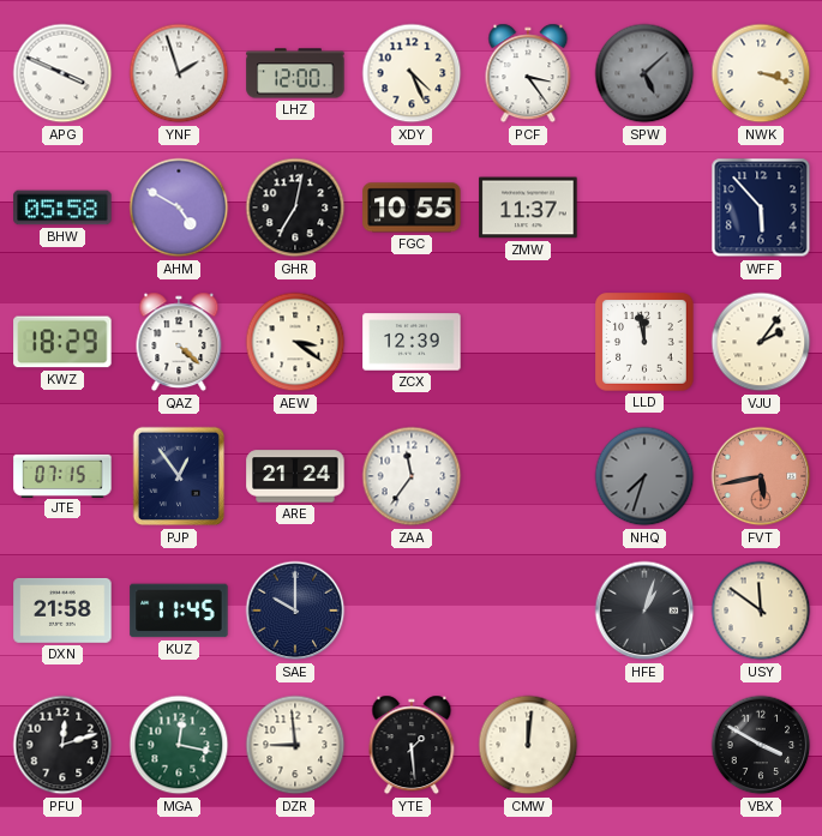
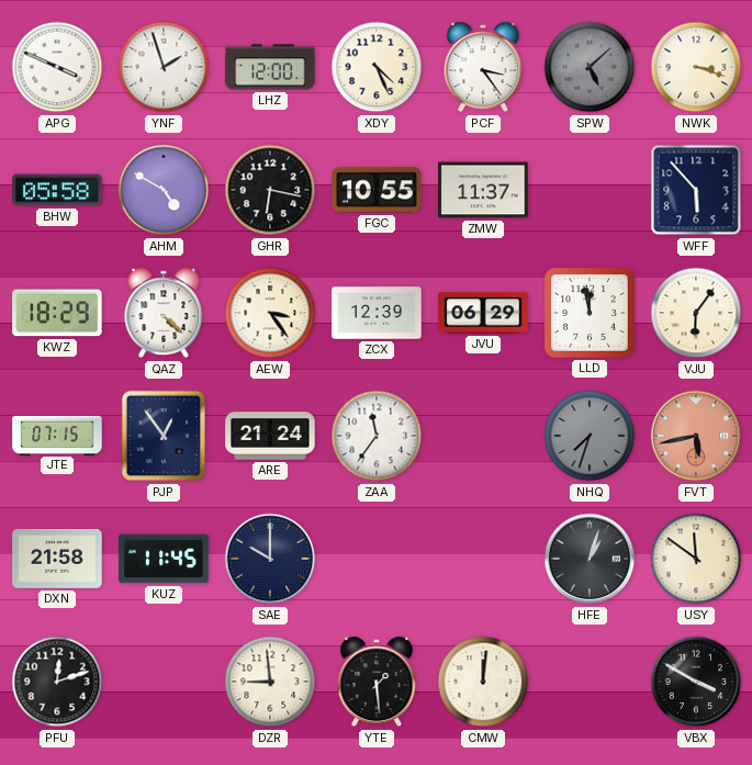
GHR: 7:02 -> 6:17 (270, 190)
AEW: 3:21 -> 3:24 (270, 313)
JVU: none -> 06:29 (483, 313)
VJU: 2:06 -> 6:06 (696, 313)
MGA: 12:17 -> none (179, 745)
